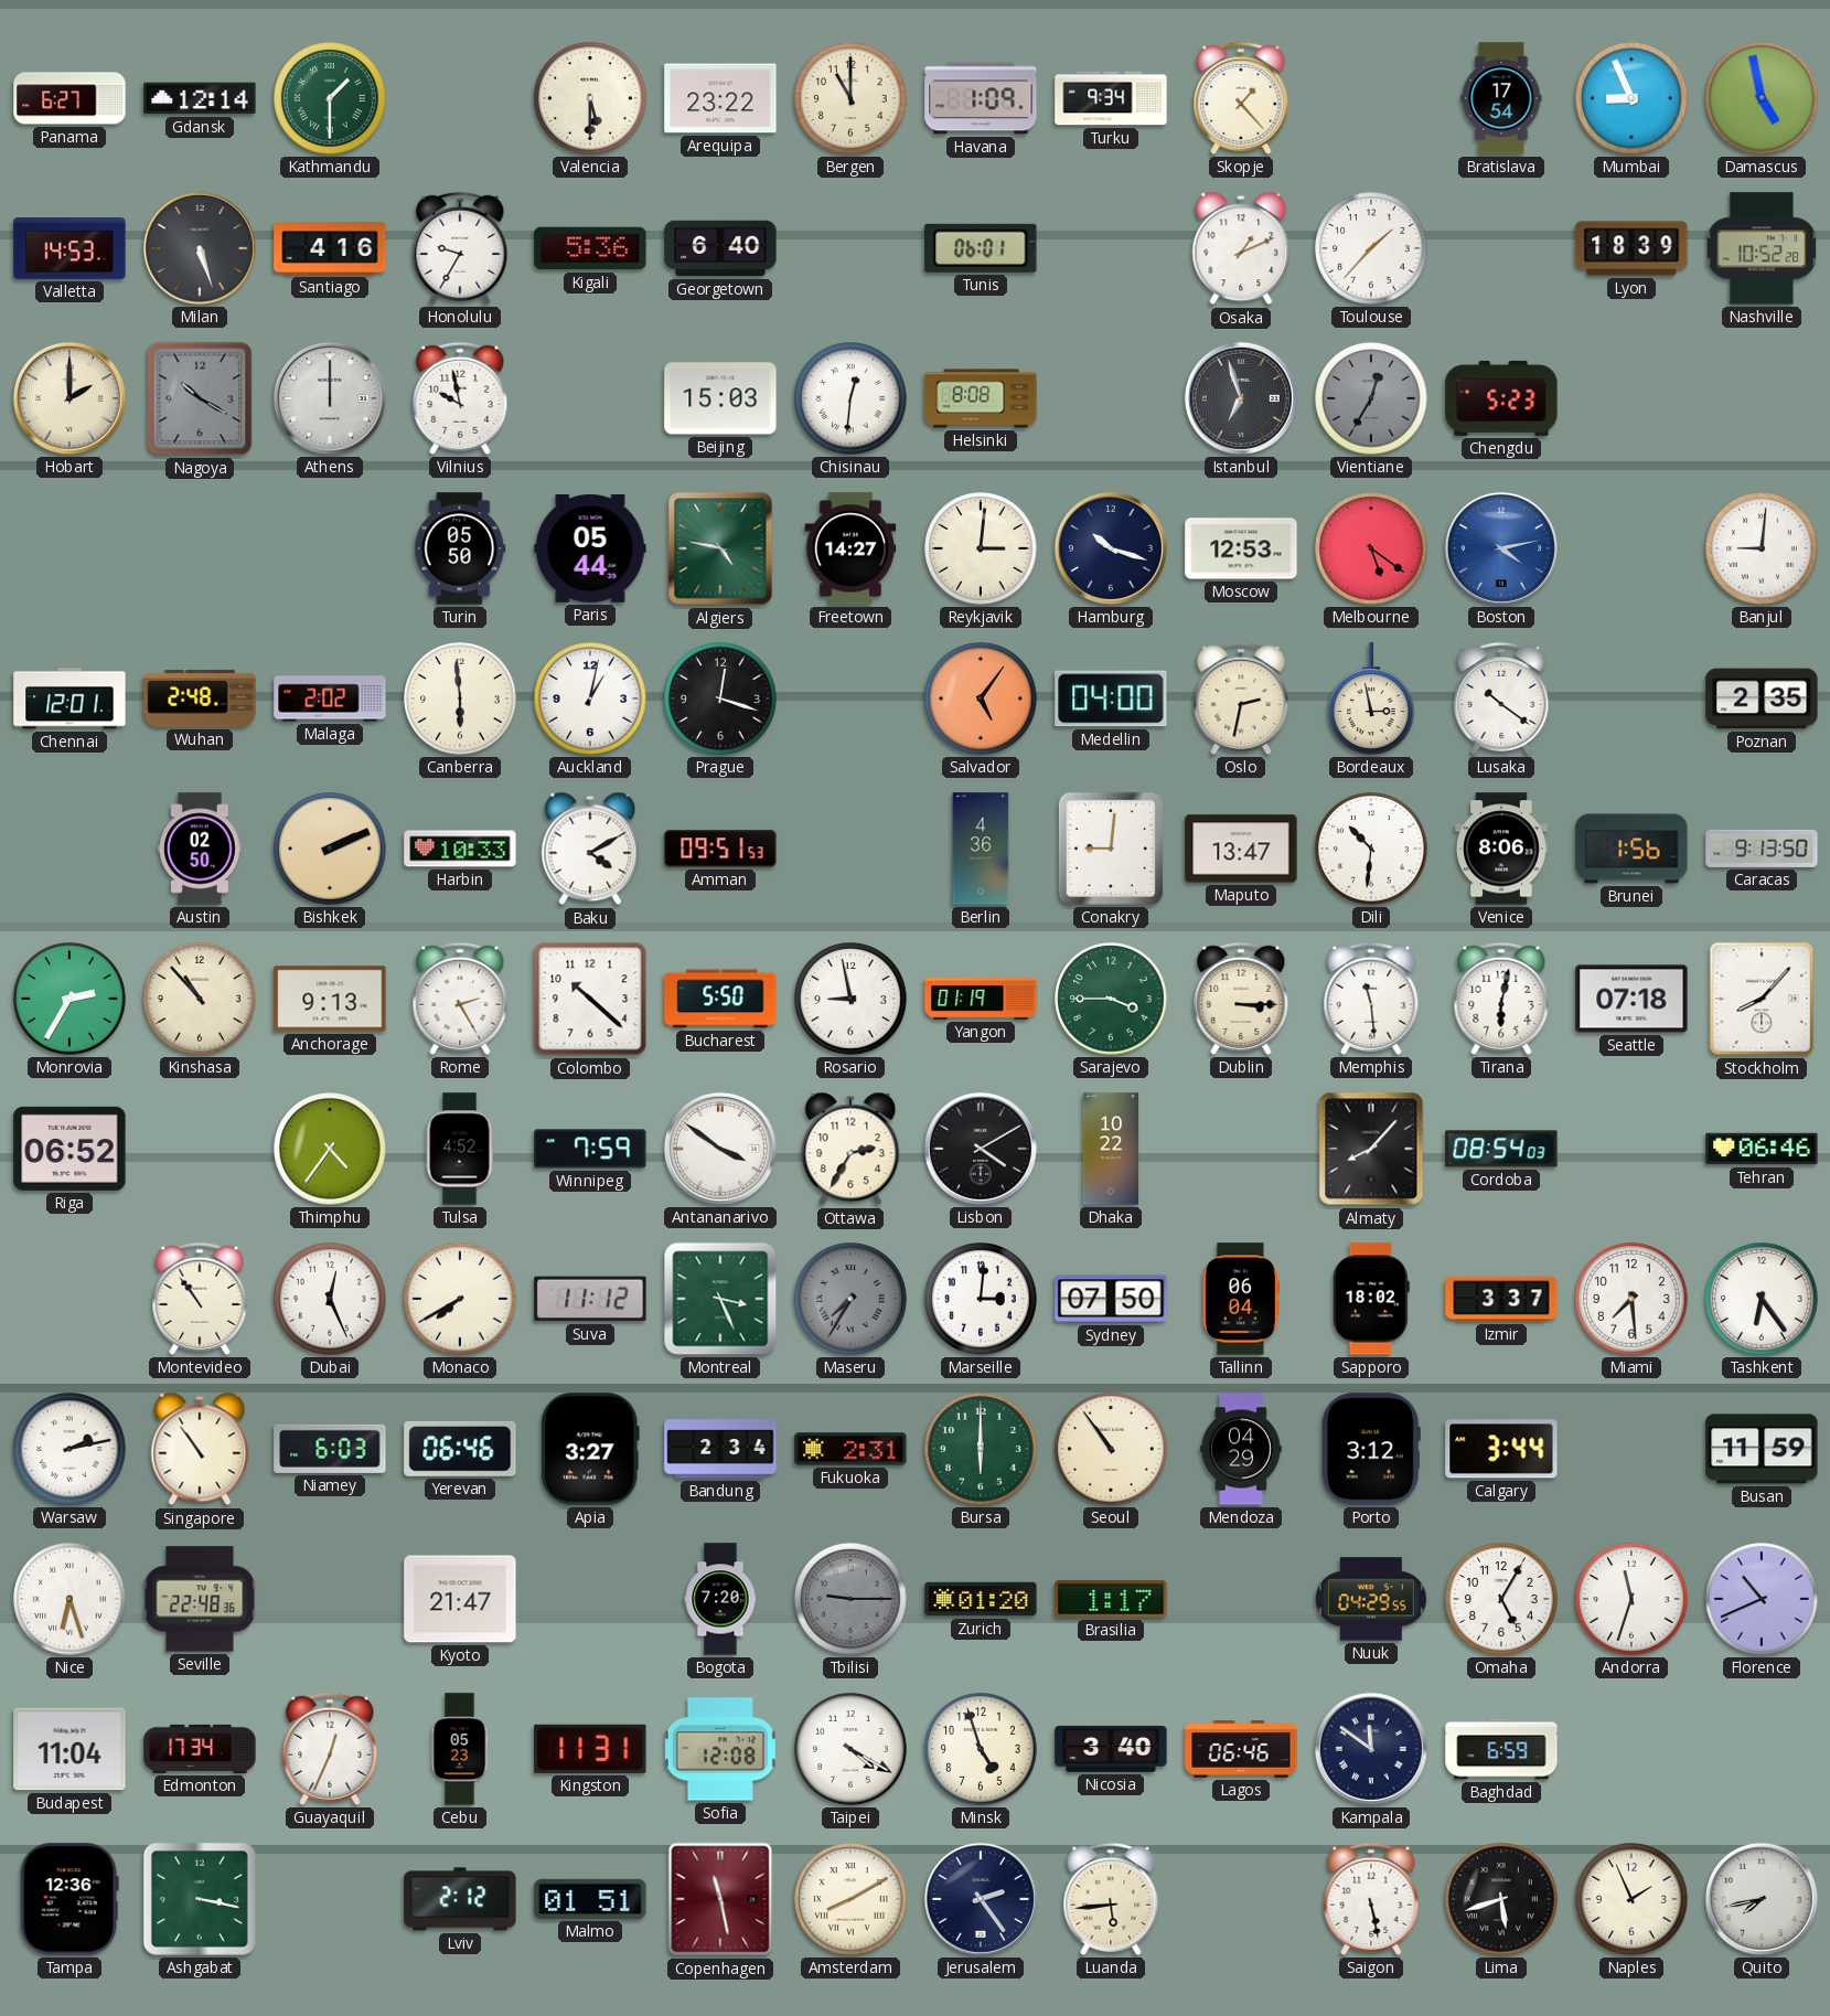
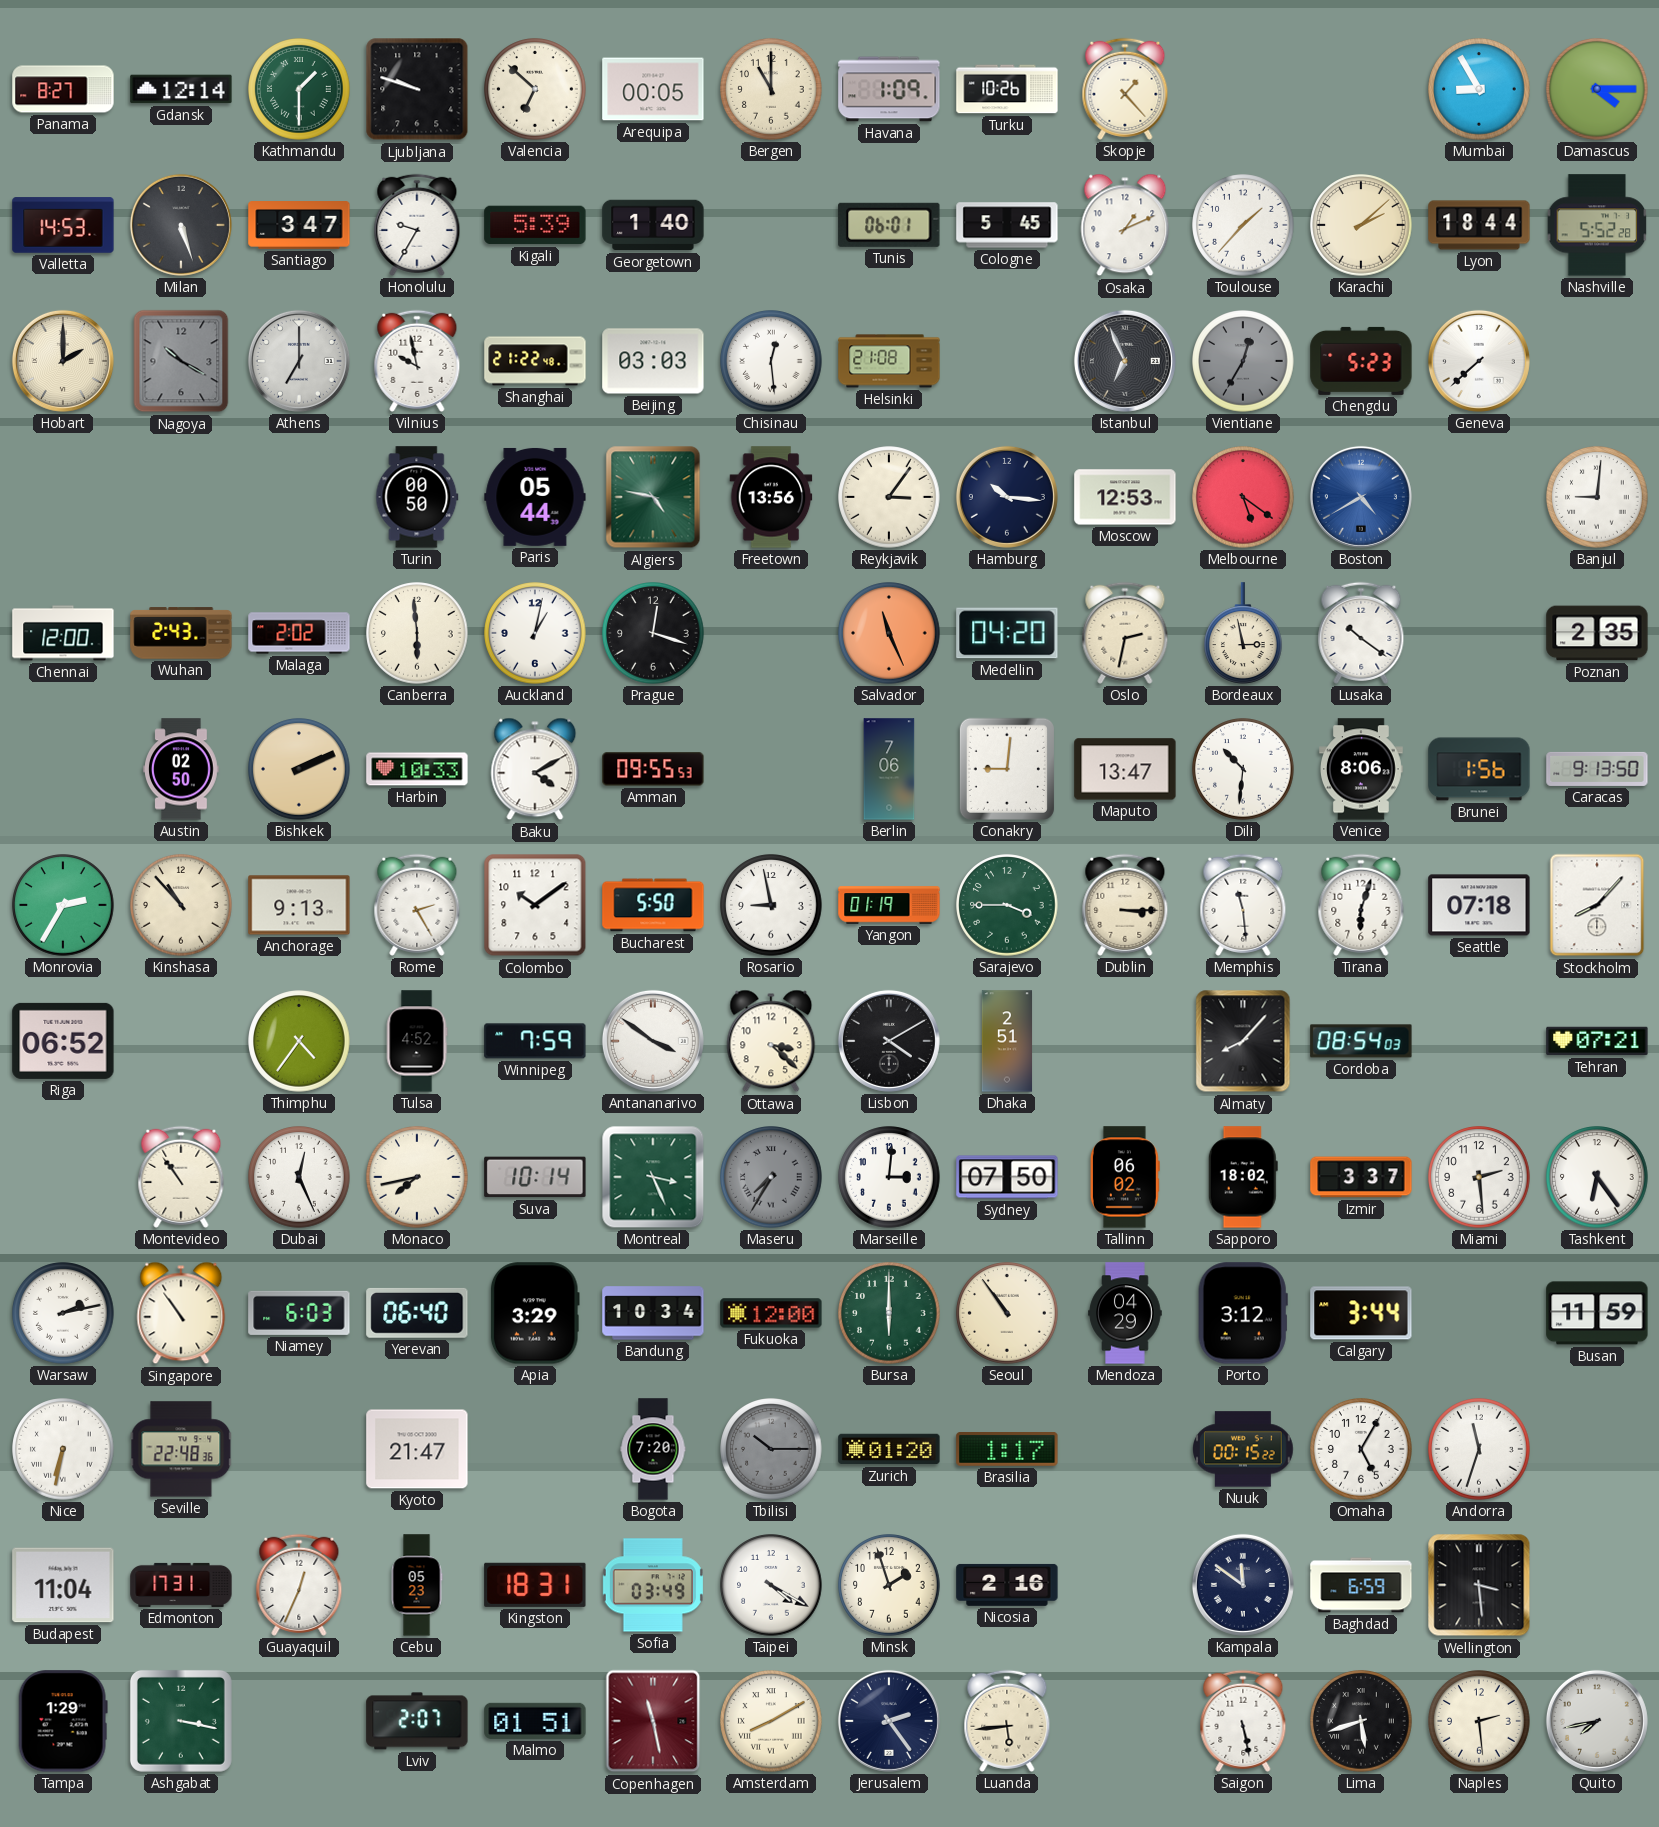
Panama: 6:27 -> 8:27 (63, 89)
Ljubljana: none -> 9:48 (417, 89)
Valencia: 5:30 -> 6:52 (535, 89)
Arequipa: 23:22 -> 00:05 (653, 89)
Turku: 9:34 -> 10:26 (1007, 89)
Bratislava: 17:54 -> none (1501, 98)
Mumbai: 8:56 -> 8:55 (1479, 89)
Damascus: 4:58 -> 4:15 (1597, 89)
Santiago: 4:16 -> 3:47 (299, 225)
Kigali: 5:36 -> 5:39 (535, 225)
Georgetown: 6:40 -> 1:40 (653, 225)
Cologne: none -> 5:45 (1007, 225)
Karachi: none -> 2:08 (1361, 225)
Lyon: 18:39 -> 18:44 (1479, 225)
Nashville: 10:52 -> 5:52 (1597, 225)
Athens: 12:00 -> 7:00 (299, 361)
Shanghai: none -> 21:22 (535, 361)
Beijing: 15:03 -> 03:03 (653, 361)
Chisinau: 12:31 -> 12:29 (771, 361)
Helsinki: 8:08 -> 21:08 (889, 361)
Istanbul: 6:57 -> 6:56 (1125, 361)
Geneva: none -> 7:38 (1479, 361)
Turin: 05:50 -> 00:50 (417, 497)
Freetown: 14:27 -> 13:56 (771, 497)
Reykjavik: 3:01 -> 3:06 (889, 497)
Hamburg: 10:18 -> 10:16 (1007, 497)
Boston: 4:13 -> 4:40 (1361, 497)
Chennai: 12:01 -> 12:00 (63, 633)
Wuhan: 2:48 -> 2:43 (181, 633)
Salvador: 5:06 -> 11:26 (889, 633)
Medellin: 04:00 -> 04:20 (1007, 633)
Amman: 09:51 -> 09:55 (653, 769)
Berlin: 4:36 -> 7:06 (889, 769)
Colombo: 10:22 -> 10:09 (535, 905)
Tirana: 6:02 -> 6:03 (1361, 905)
Ottawa: 2:35 -> 3:22 (771, 1041)
Dhaka: 10:22 -> 2:51 (1007, 1041)
Tehran: 06:46 -> 07:21 (1597, 1041)
Monaco: 7:40 -> 7:43 (417, 1177)
Suva: 11:12 -> 10:14 (535, 1177)
Tallinn: 06:04 -> 06:02 (1125, 1177)
Miami: 7:29 -> 2:29 (1479, 1177)
Yerevan: 06:46 -> 06:40 (417, 1313)
Apia: 3:27 -> 3:29 (535, 1313)
Bandung: 2:34 -> 10:34 (653, 1313)
Fukuoka: 2:31 -> 12:00 (771, 1313)
Nice: 6:27 -> 6:32 (63, 1449)
Tbilisi: 9:15 -> 10:15 (771, 1449)
Nuuk: 04:29 -> 00:15 (1244, 1449)
Florence: 10:41 -> none (1762, 1599)
Edmonton: 17:34 -> 17:31 (181, 1585)
Kingston: 11:31 -> 18:31 (535, 1585)
Sofia: 12:08 -> 03:49 (653, 1585)
Minsk: 4:57 -> 1:57 (889, 1585)
Nicosia: 3:40 -> 2:16 (1007, 1585)
Lagos: 06:46 -> none (1241, 1749)
Wellington: none -> 3:29 (1479, 1585)
Tampa: 12:36 -> 1:29 (63, 1721)
Lviv: 2:12 -> 2:07 (417, 1721)
Naples: 1:56 -> 2:29 (1479, 1721)
